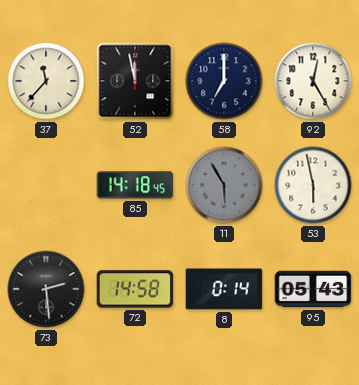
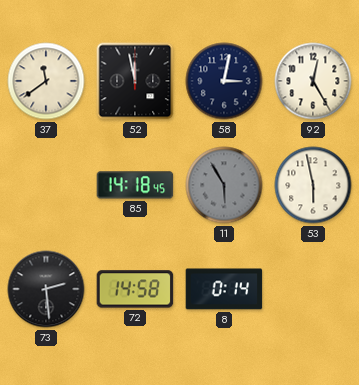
37: 11:37 -> 11:39 (46, 81)
58: 7:00 -> 3:02 (224, 81)
95: 05:43 -> none (313, 289)
